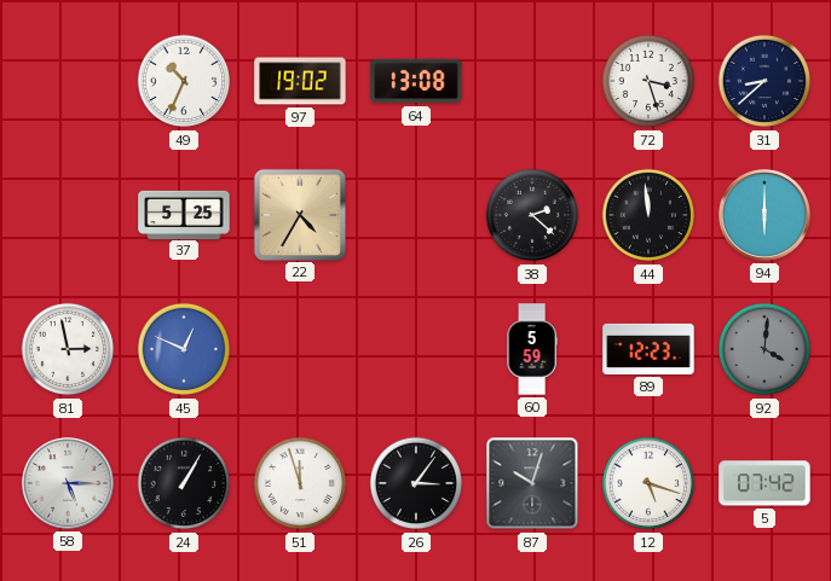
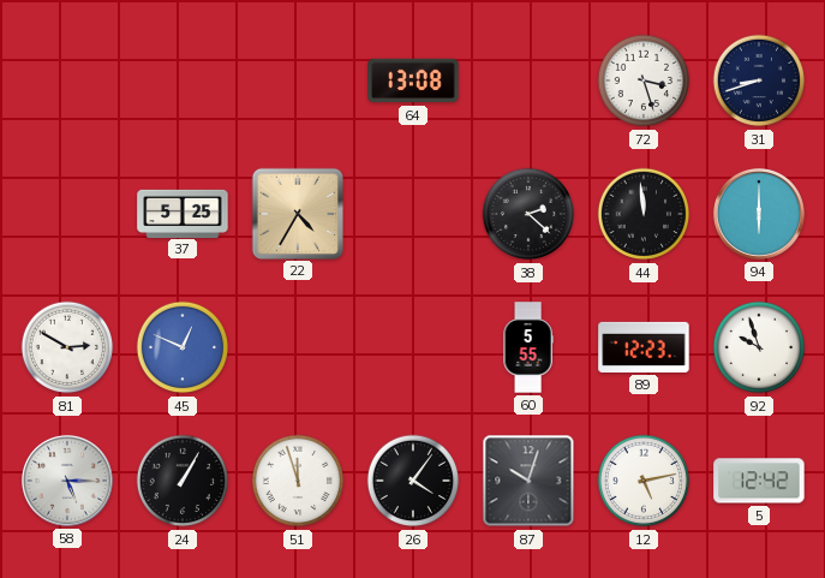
49: 10:34 -> none (184, 81)
97: 19:02 -> none (300, 81)
31: 8:38 -> 8:42 (759, 81)
81: 2:58 -> 2:50 (67, 347)
60: 5:59 -> 5:55 (528, 347)
92: 4:01 -> 9:57 (759, 347)
92 dial: grey -> white (759, 347)
26: 3:06 -> 4:06 (413, 481)
12: 5:18 -> 5:13 (644, 481)
5: 07:42 -> 12:42 (759, 481)
